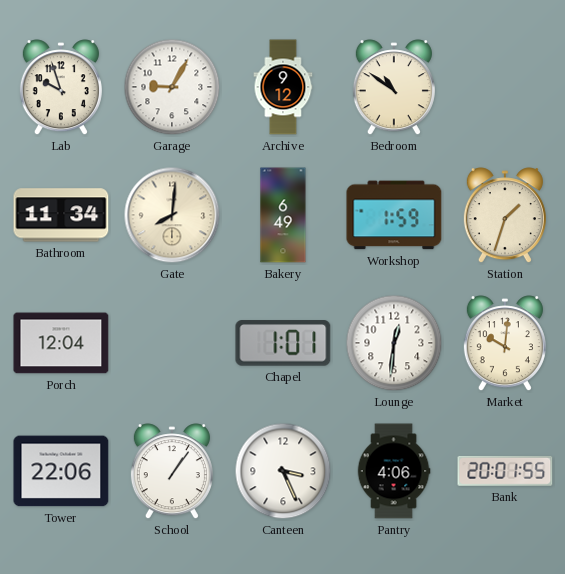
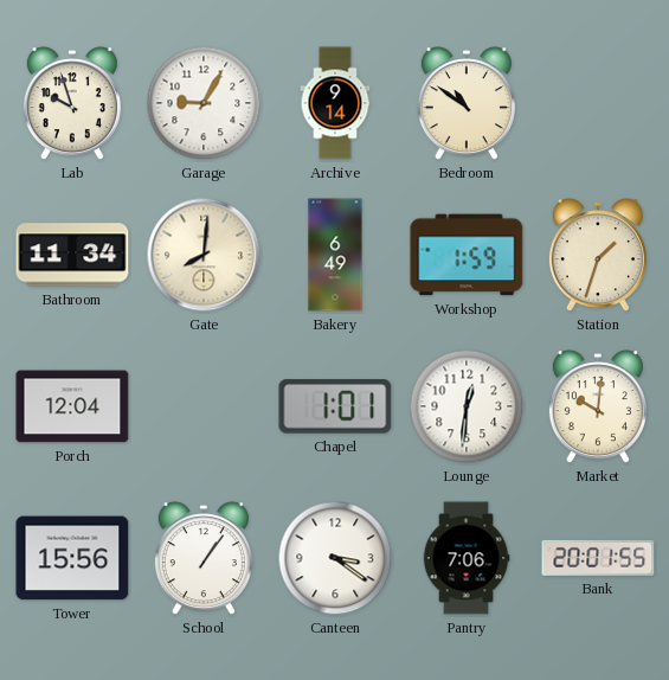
Archive: 9:12 -> 9:14 (335, 103)
Tower: 22:06 -> 15:56 (72, 558)
Canteen: 3:26 -> 3:21 (335, 558)
Pantry: 4:06 -> 7:06 (467, 558)
